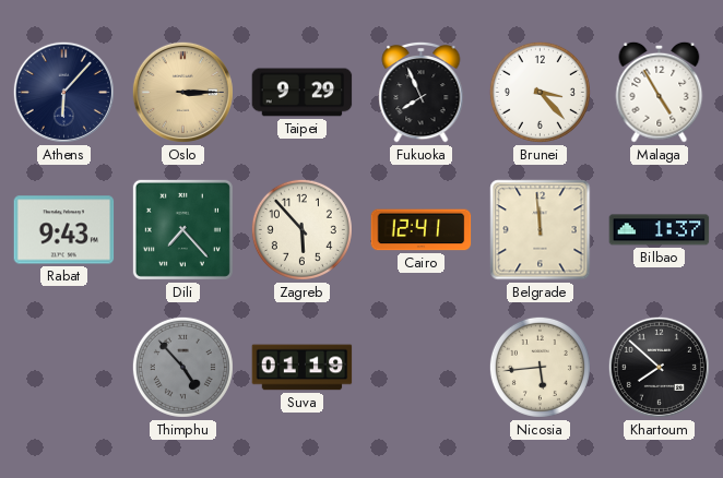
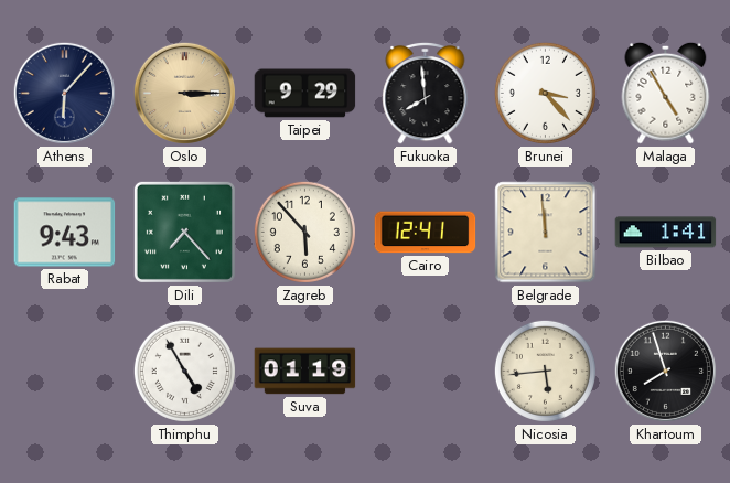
Fukuoka: 7:56 -> 7:59 (426, 93)
Bilbao: 1:37 -> 1:41 (666, 233)
Thimphu: 4:53 -> 4:55 (184, 371)
Thimphu dial: grey -> white (184, 371)
Khartoum: 7:52 -> 7:57 (665, 371)
